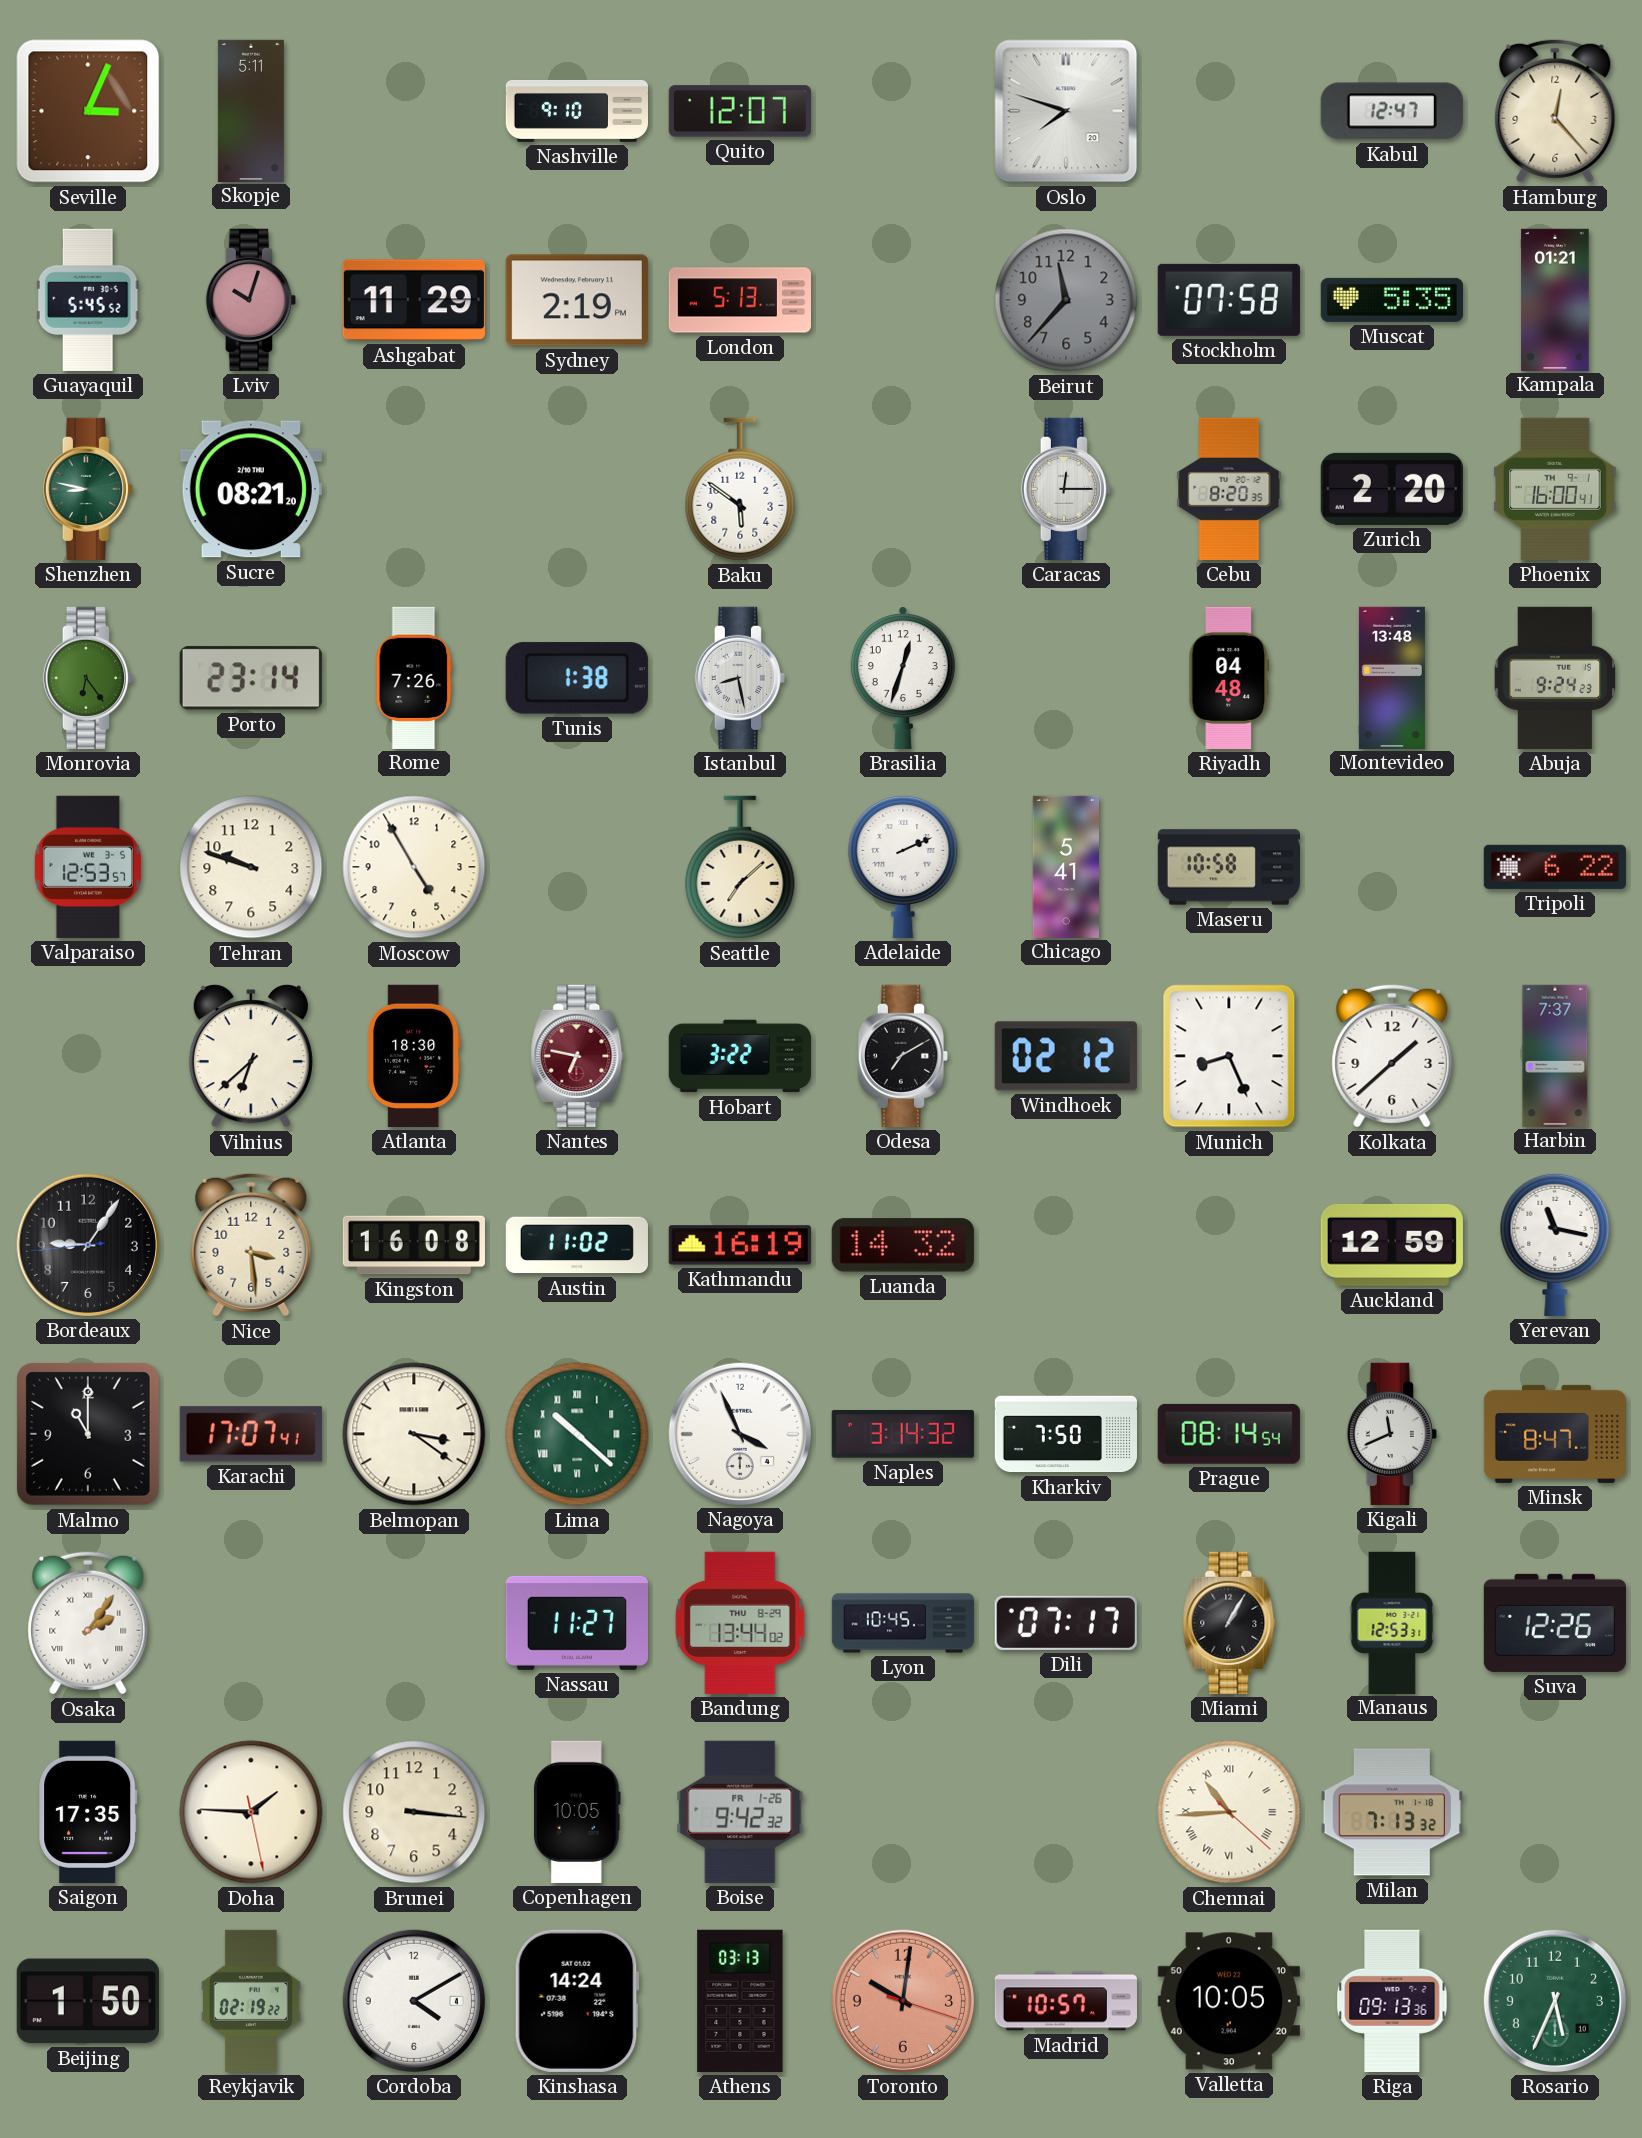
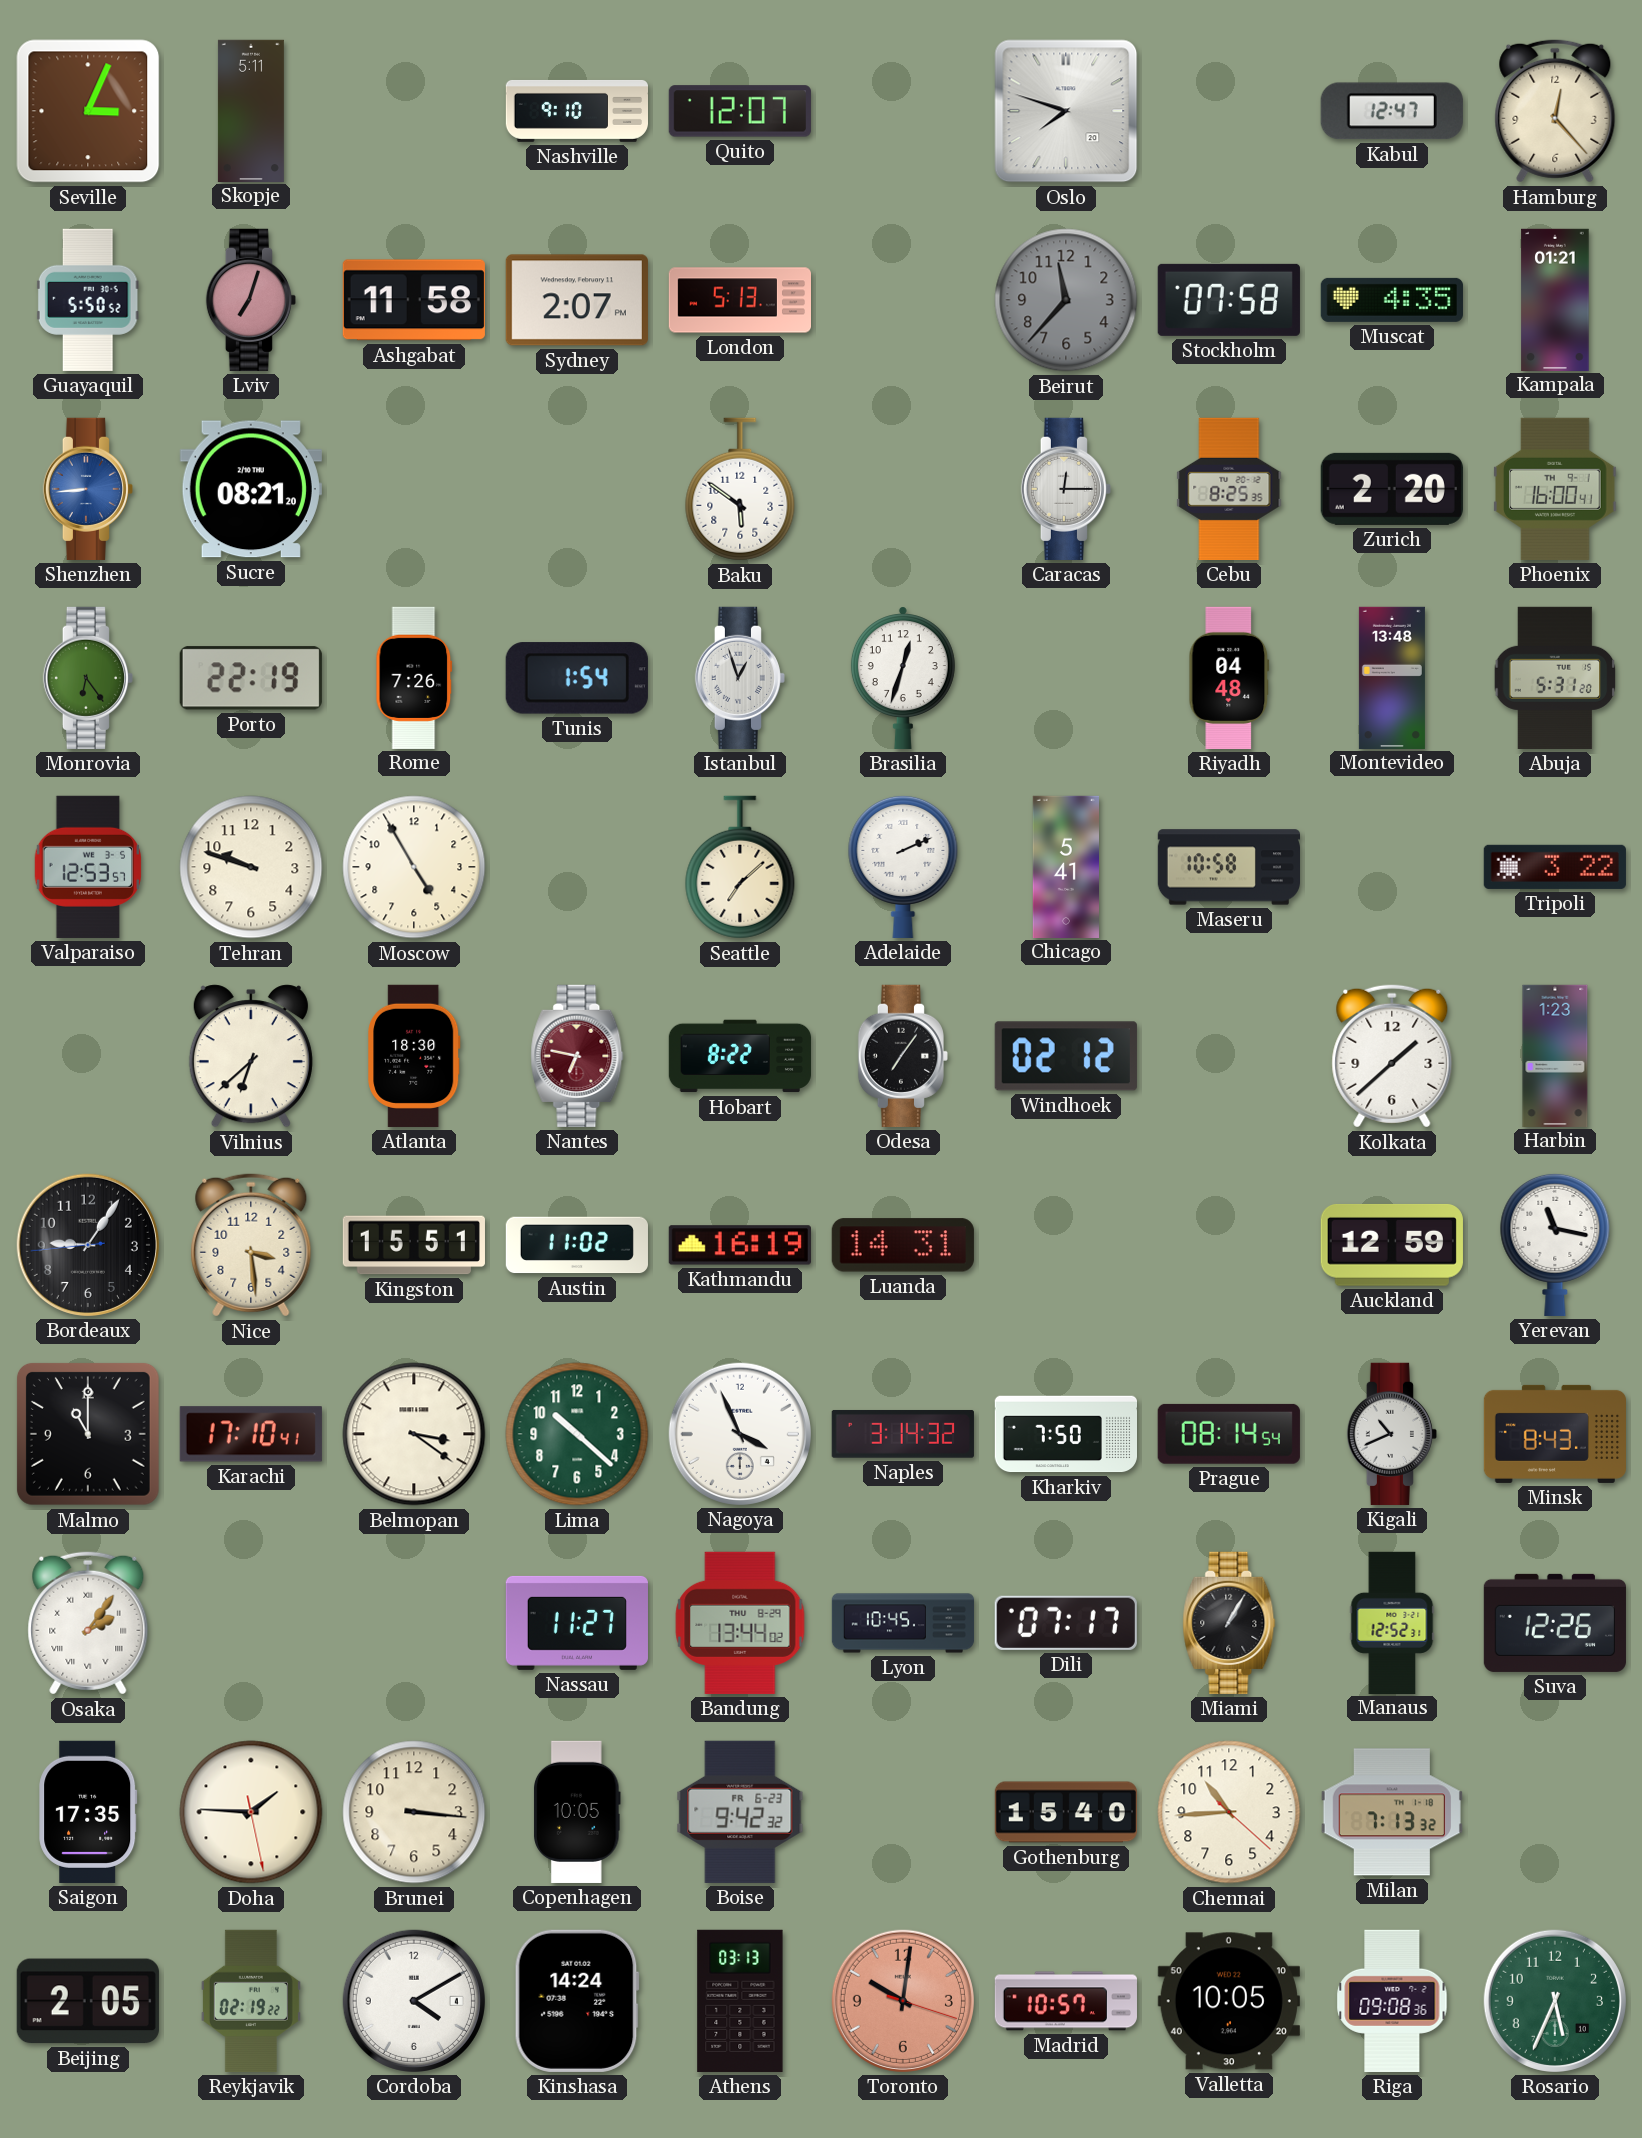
Guayaquil: 5:45 -> 5:50 (88, 300)
Lviv: 10:03 -> 7:03 (250, 300)
Ashgabat: 11:29 -> 11:58 (414, 300)
Sydney: 2:19 -> 2:07 (577, 300)
Muscat: 5:35 -> 4:35 (1392, 300)
Shenzhen: 8:47 -> 8:44 (87, 489)
Shenzhen dial: green -> blue (87, 489)
Cebu: 8:20 -> 8:25 (1229, 489)
Porto: 23:14 -> 22:19 (251, 678)
Tunis: 1:38 -> 1:54 (577, 678)
Istanbul: 8:28 -> 12:57 (739, 678)
Abuja: 9:24 -> 5:31 (1555, 678)
Tripoli: 6:22 -> 3:22 (1555, 867)
Hobart: 3:22 -> 8:22 (740, 1056)
Odesa: 7:10 -> 7:06 (902, 1056)
Munich: 8:26 -> none (1229, 1056)
Harbin: 7:37 -> 1:23 (1555, 1055)
Kingston: 16:08 -> 15:51 (414, 1245)
Luanda: 14:32 -> 14:31 (903, 1245)
Karachi: 17:07 -> 17:10 (251, 1434)
Lima numerals: Roman -> Arabic (577, 1434)
Kigali: 11:41 -> 10:41 (1391, 1434)
Minsk: 8:47 -> 8:43 (1554, 1434)
Manaus: 12:53 -> 12:52 (1392, 1622)
Boise date: FR 1-26 -> FR 6-23 (740, 1812)
Gothenburg: none -> 15:40 (1066, 1812)
Chennai numerals: Roman -> Arabic (1229, 1812)
Beijing: 1:50 -> 2:05 (88, 2001)
Riga: 09:13 -> 09:08 (1392, 2001)
